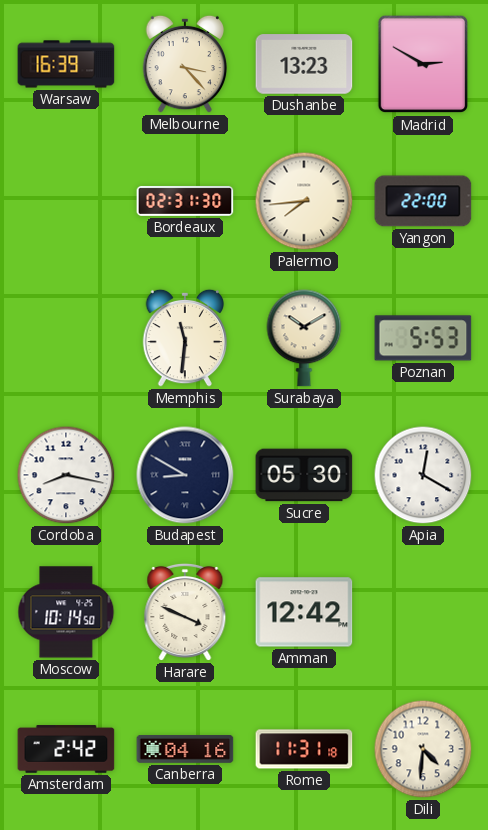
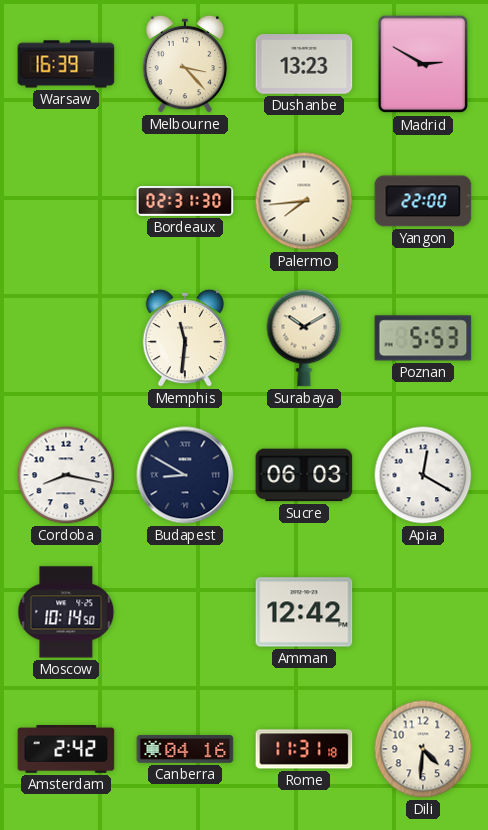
Sucre: 05:30 -> 06:03 (304, 475)
Harare: 3:49 -> none (185, 612)
